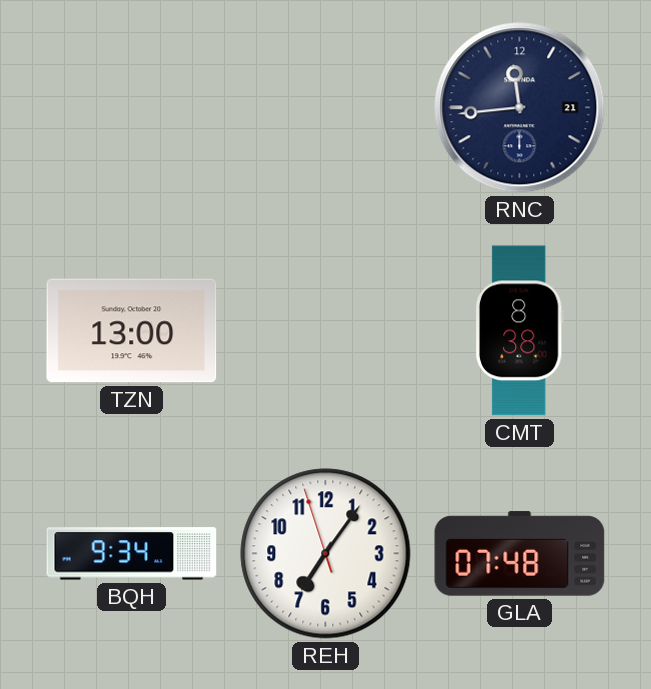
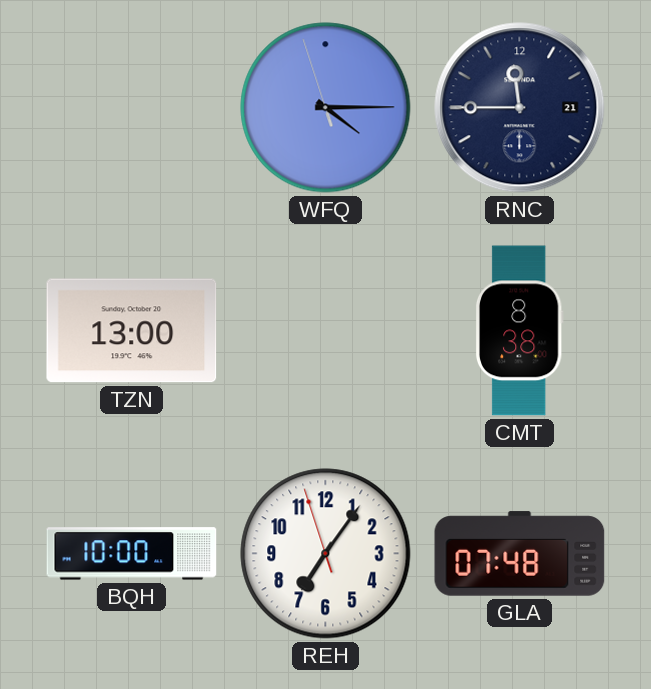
WFQ: none -> 4:14 (326, 108)
RNC: 11:44 -> 11:45 (520, 108)
BQH: 9:34 -> 10:00 (132, 554)
